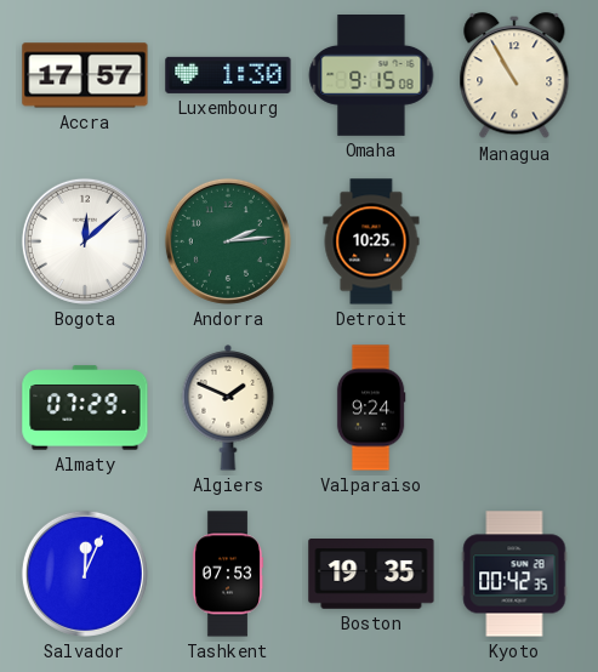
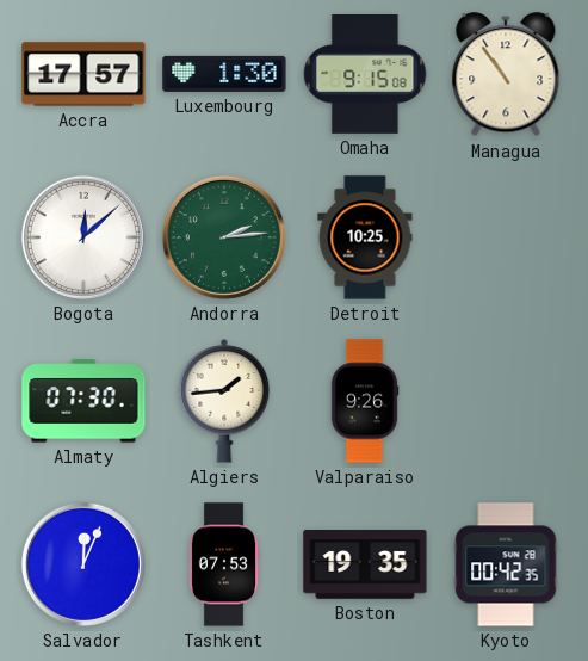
Managua: 10:55 -> 10:54 (506, 75)
Almaty: 07:29 -> 07:30 (83, 401)
Algiers: 1:49 -> 1:44 (224, 401)
Valparaiso: 9:24 -> 9:26 (365, 401)
